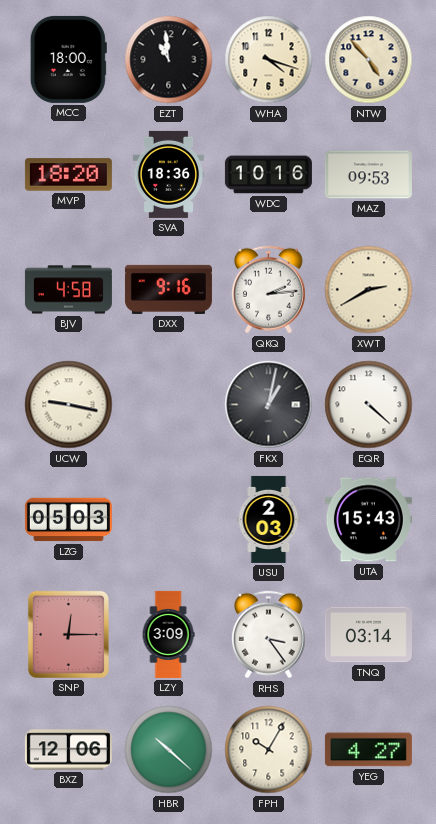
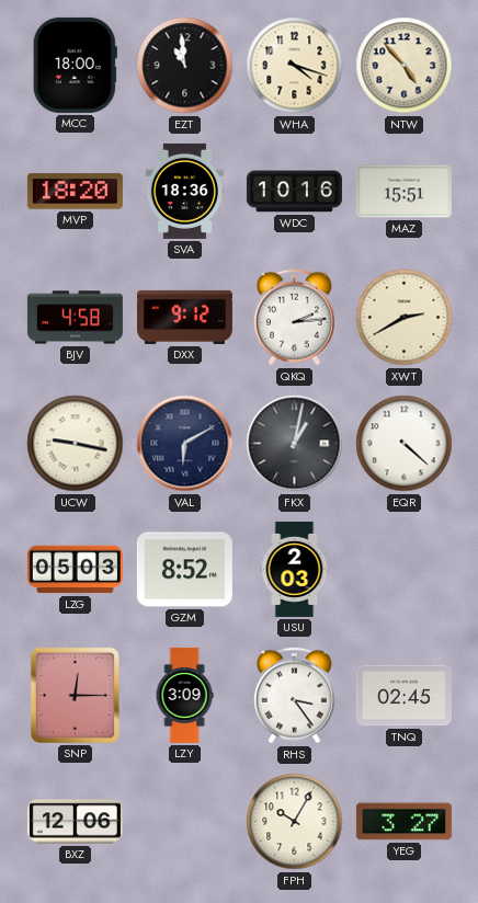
MAZ: 09:53 -> 15:51 (403, 192)
DXX: 9:16 -> 9:12 (184, 317)
VAL: none -> 6:10 (185, 444)
GZM: none -> 8:52 (184, 570)
UTA: 15:43 -> none (368, 520)
TNQ: 03:14 -> 02:45 (403, 696)
HBR: 10:22 -> none (169, 750)
YEG: 4:27 -> 3:27 (403, 822)
